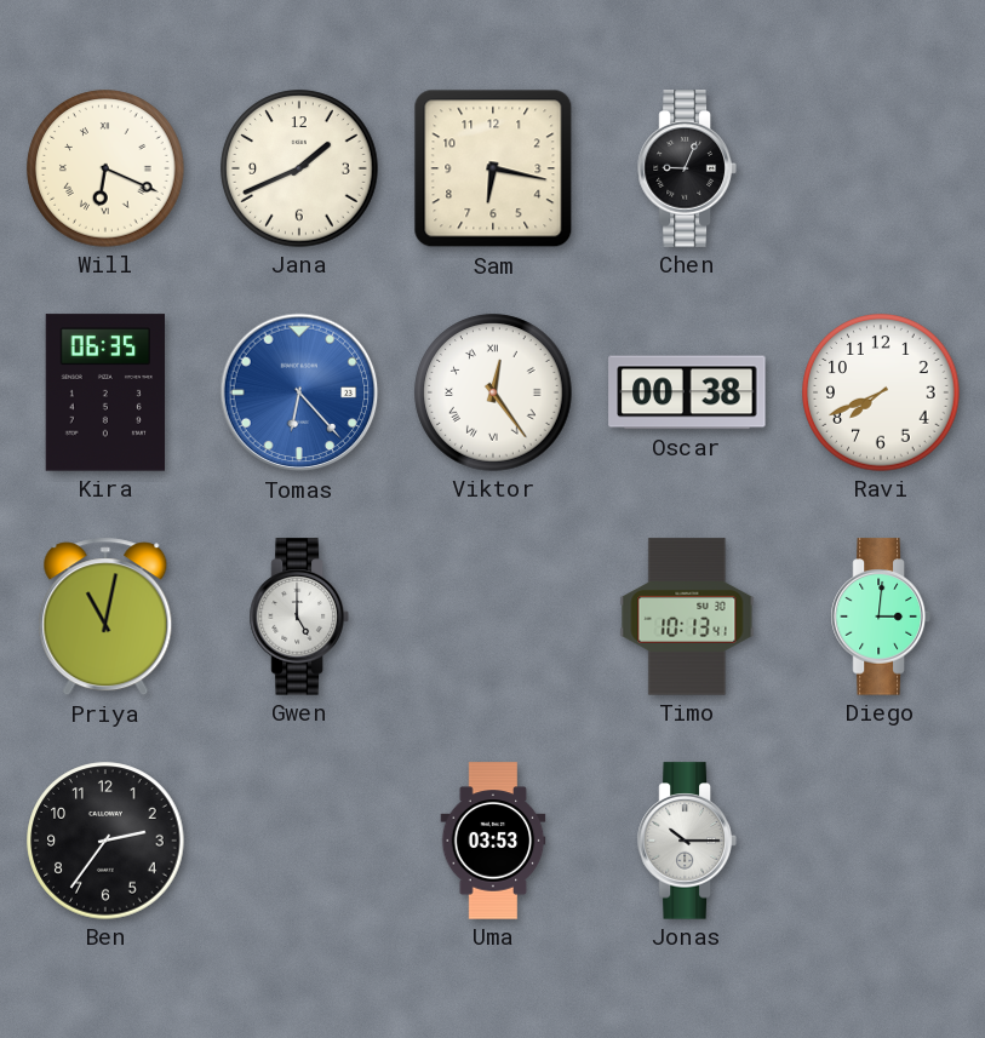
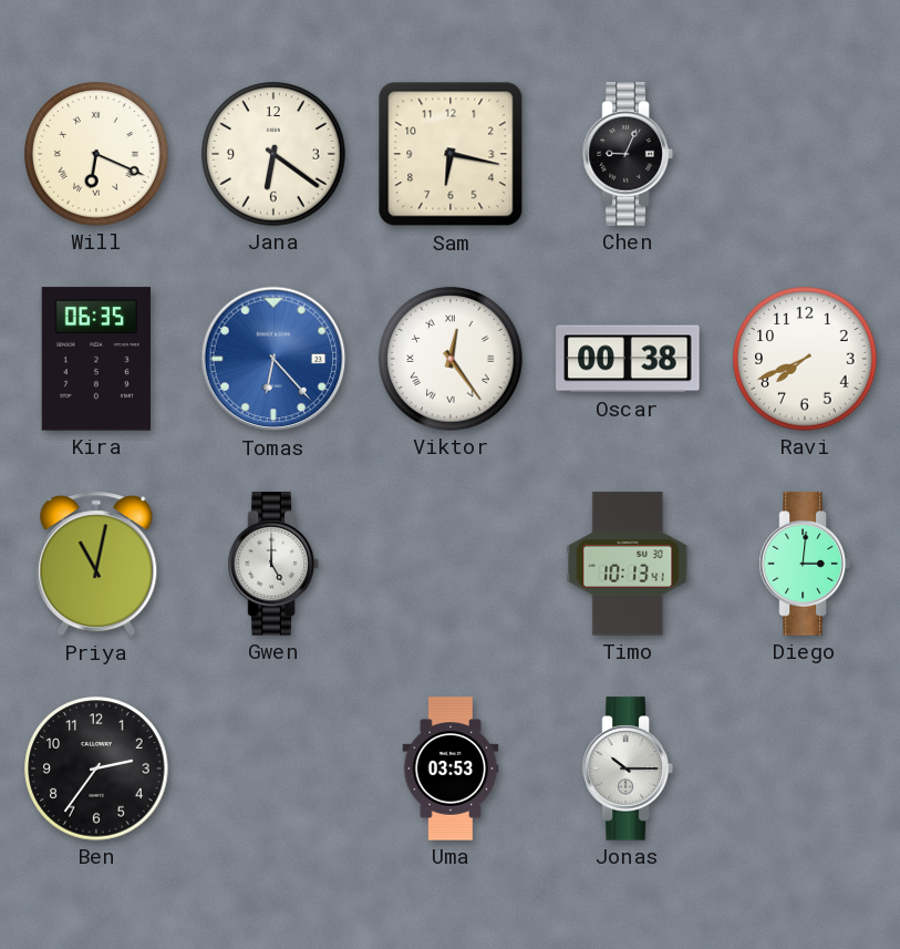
Jana: 1:41 -> 6:21 (273, 154)
